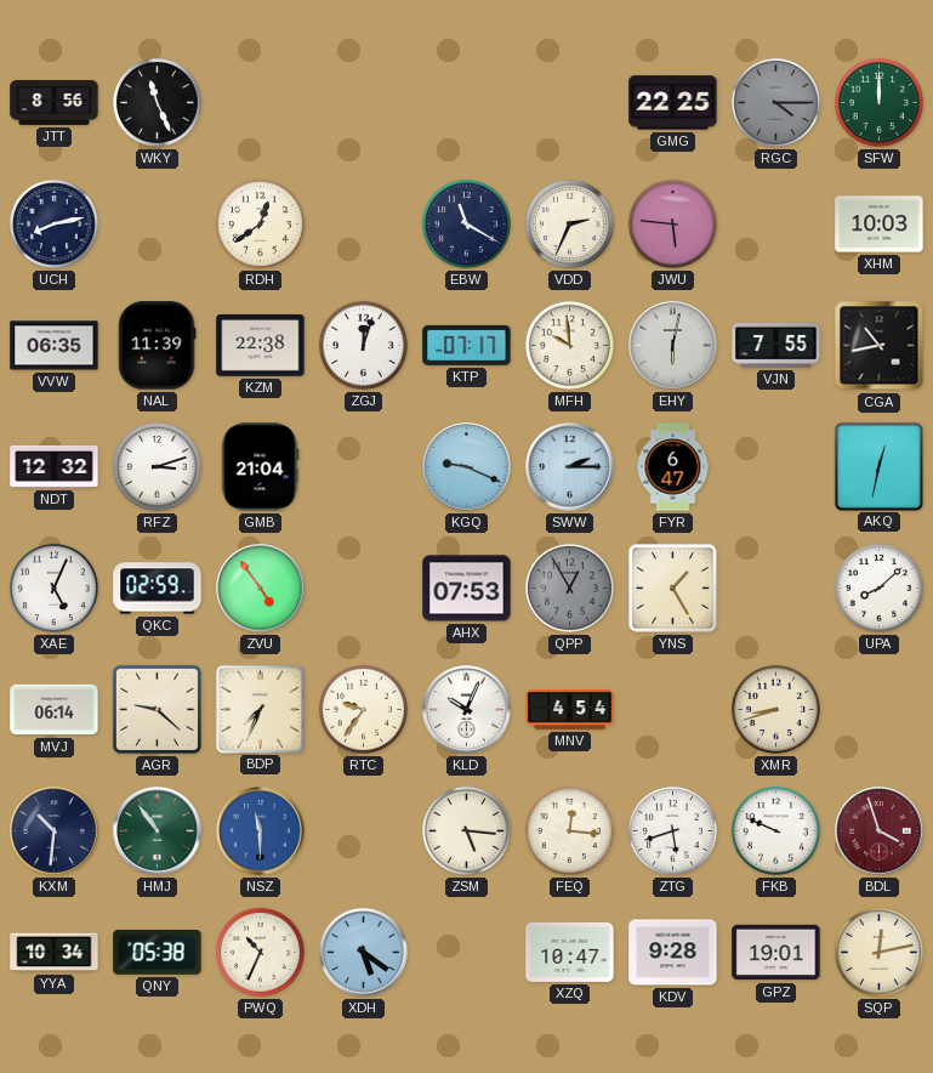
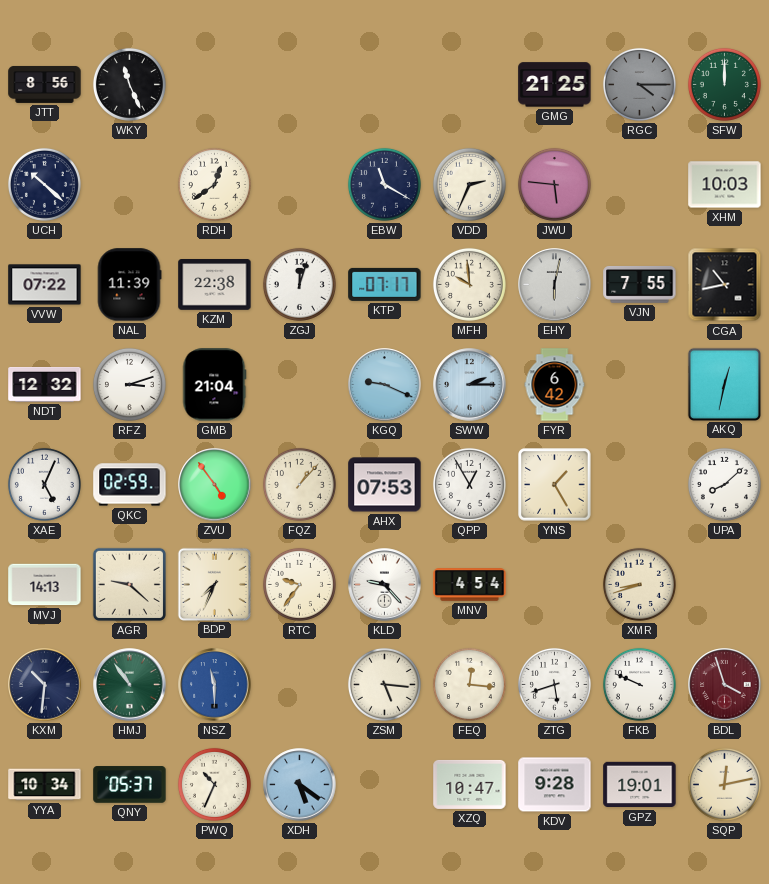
GMG: 22:25 -> 21:25 (555, 85)
UCH: 8:13 -> 10:22 (44, 184)
VVW: 06:35 -> 07:22 (45, 285)
FYR: 6:47 -> 6:42 (555, 385)
FQZ: none -> 1:07 (299, 484)
QPP dial: grey -> white (469, 484)
MVJ: 06:14 -> 14:13 (45, 585)
KLD: 10:04 -> 9:23 (385, 585)
QNY: 05:38 -> 05:37 (130, 785)
